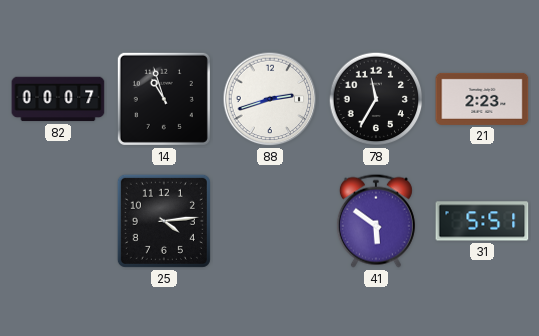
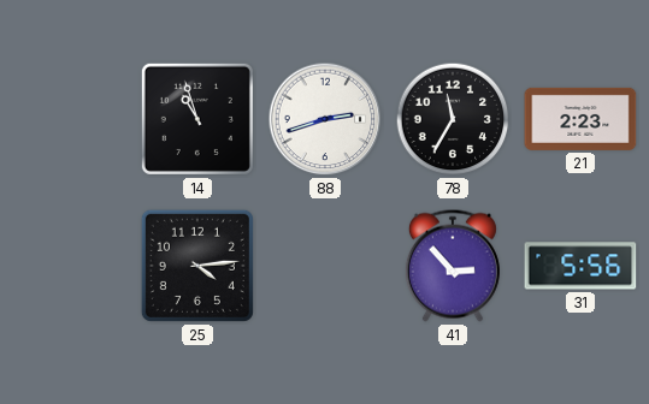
82: 00:07 -> none (58, 99)
41: 5:51 -> 2:53 (453, 266)
31: 5:51 -> 5:56 (580, 266)
